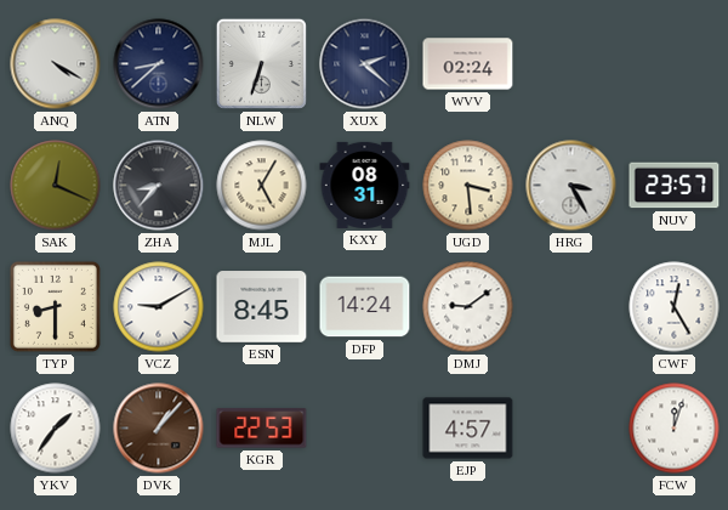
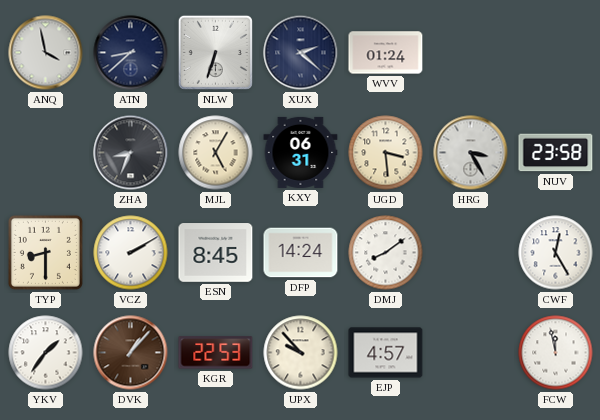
ANQ: 4:20 -> 3:58 (46, 53)
WVV: 02:24 -> 01:24 (386, 53)
SAK: 12:19 -> none (56, 186)
ZHA: 8:37 -> 8:34 (131, 153)
KXY: 08:31 -> 06:31 (301, 152)
NUV: 23:57 -> 23:58 (556, 153)
VCZ: 9:10 -> 2:10 (131, 253)
DMJ: 9:09 -> 8:09 (386, 253)
UPX: none -> 9:53 (301, 353)
FCW: 12:03 -> 11:58 (556, 353)
